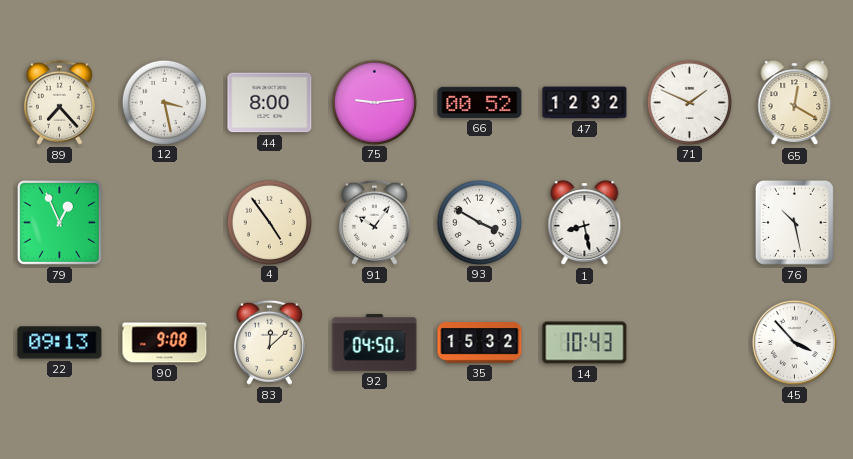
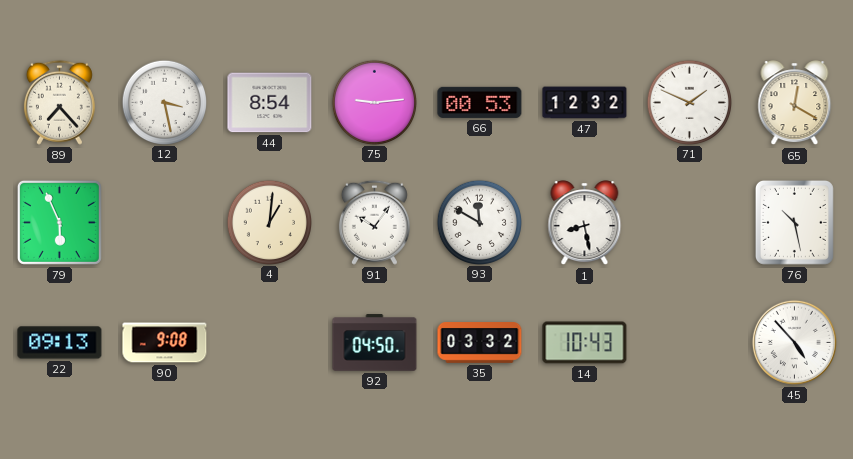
44: 8:00 -> 8:54 (270, 103)
66: 00:52 -> 00:53 (480, 102)
79: 12:56 -> 5:56 (59, 222)
4: 4:54 -> 1:01 (269, 222)
93: 3:50 -> 11:50 (479, 222)
83: 12:08 -> none (269, 342)
35: 15:32 -> 03:32 (480, 343)
45: 3:53 -> 4:53 (794, 342)
